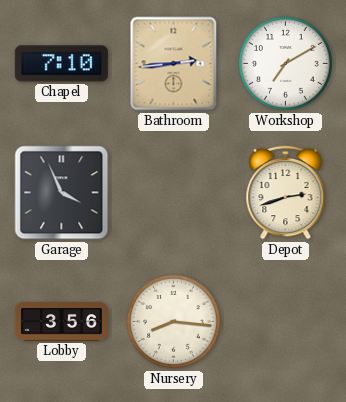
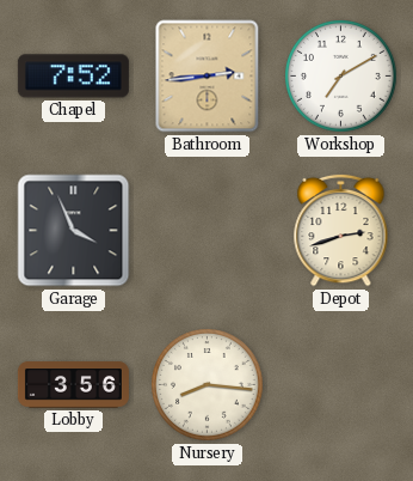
Chapel: 7:10 -> 7:52 (73, 77)
